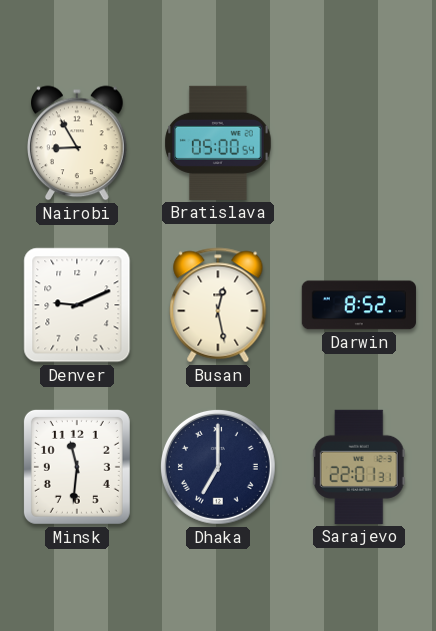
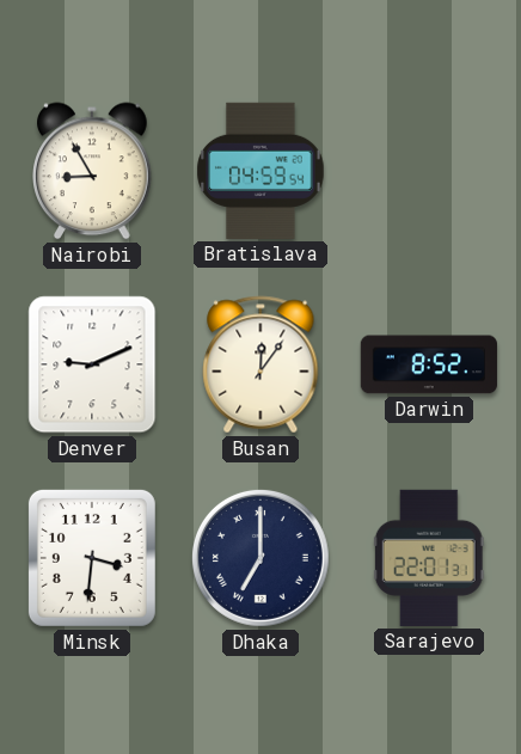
Bratislava: 05:00 -> 04:59 (260, 171)
Busan: 12:28 -> 12:06 (260, 364)
Minsk: 11:31 -> 3:31 (92, 558)
